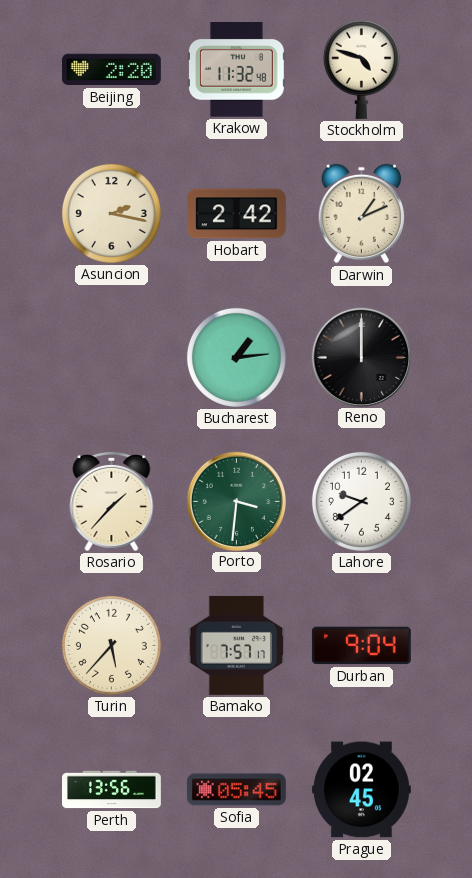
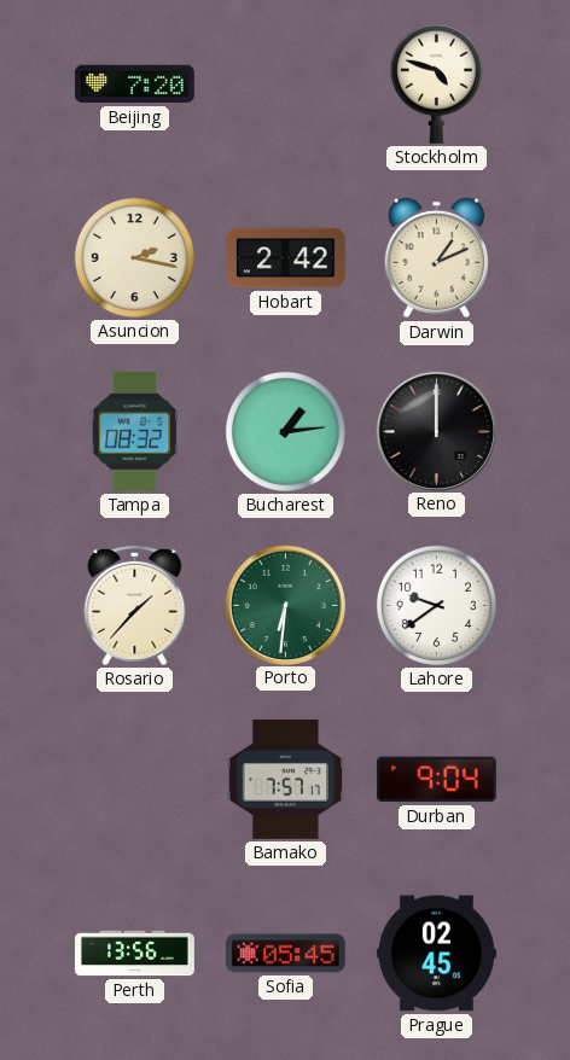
Beijing: 2:20 -> 7:20 (134, 85)
Krakow: 11:32 -> none (236, 70)
Tampa: none -> 08:32 (134, 431)
Porto: 3:31 -> 6:31 (285, 605)
Turin: 5:37 -> none (111, 645)
